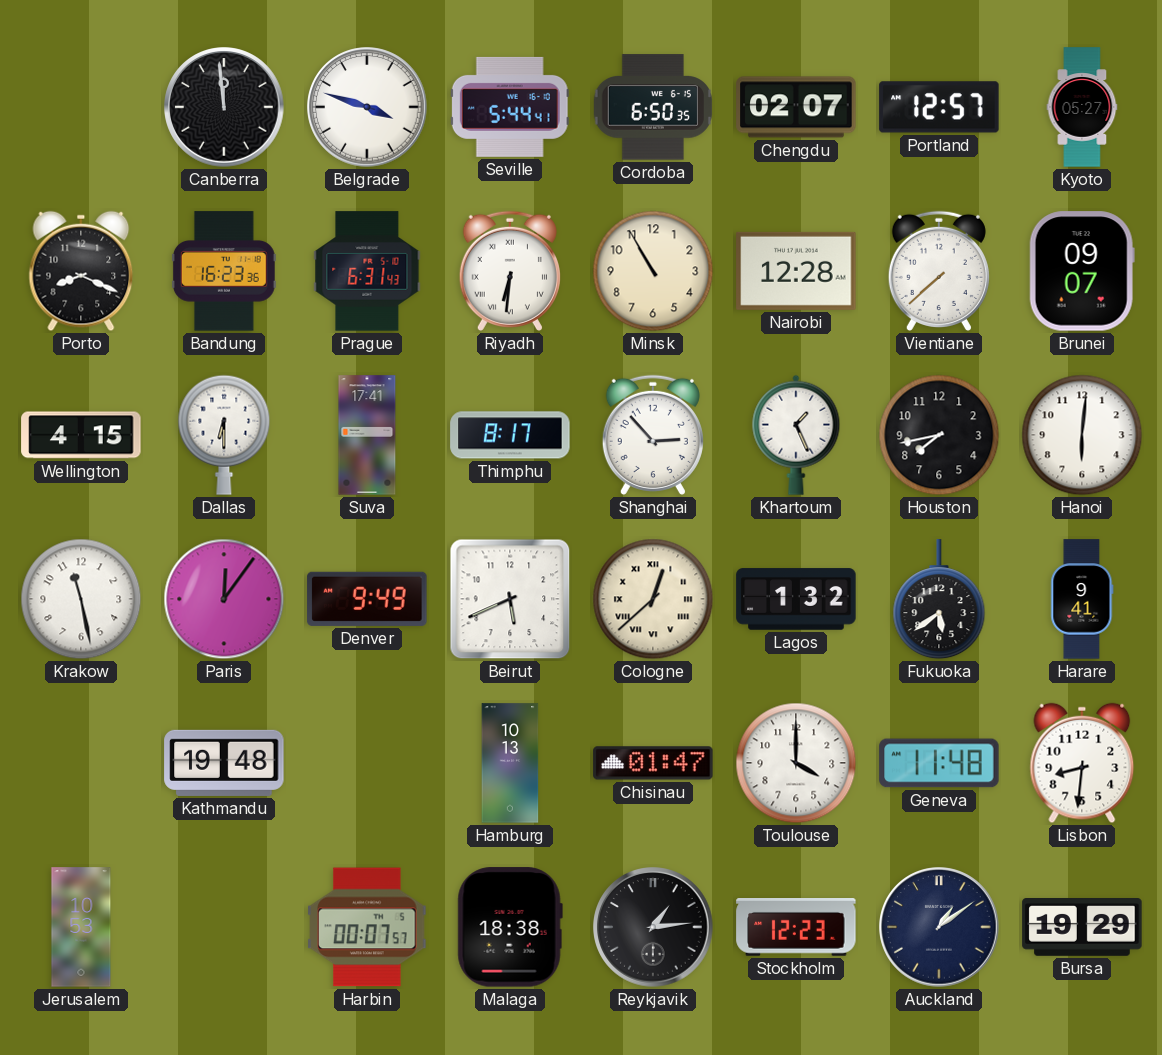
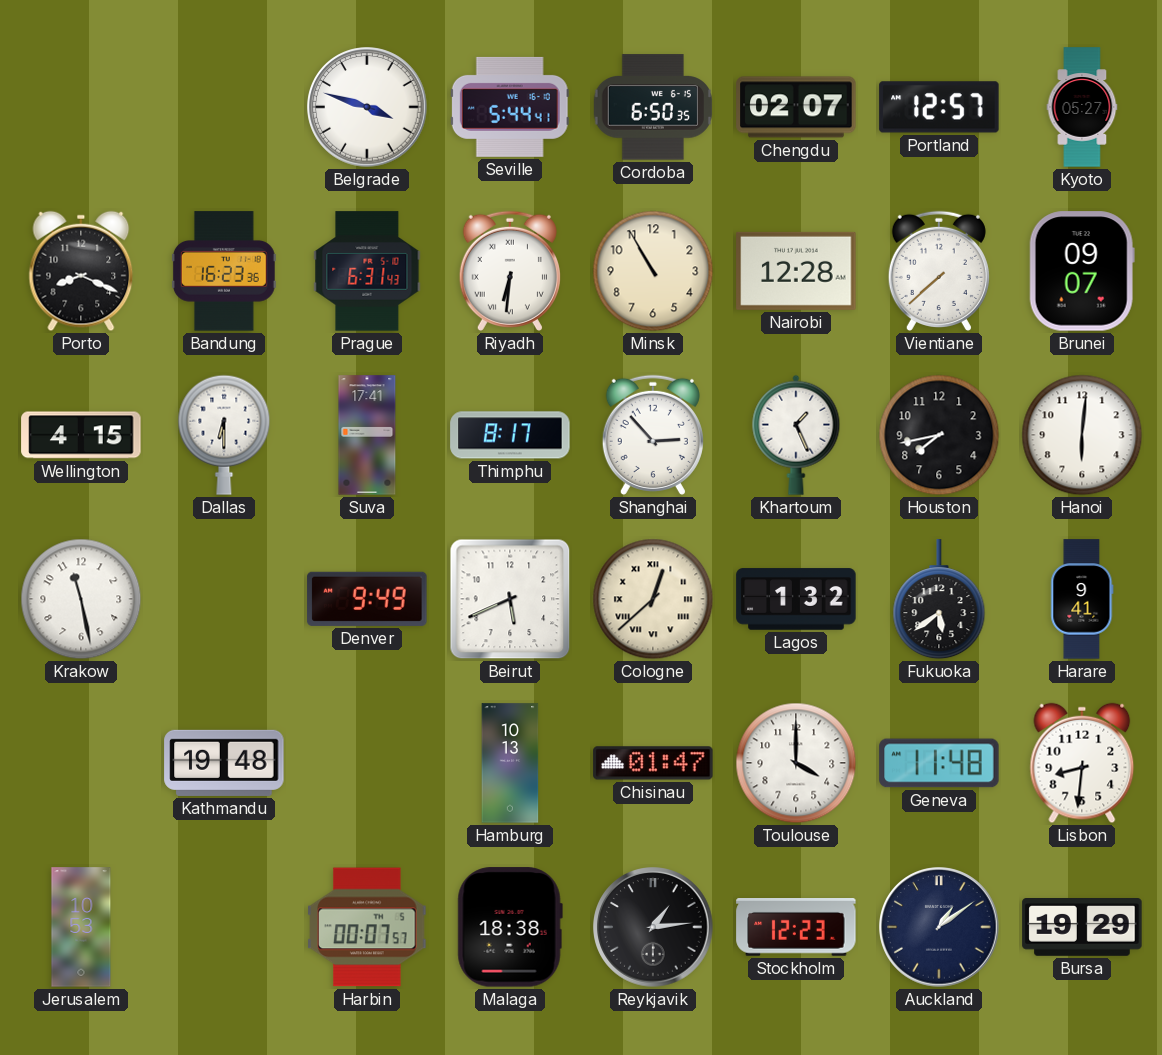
Canberra: 11:59 -> none (224, 107)
Paris: 12:06 -> none (224, 599)
